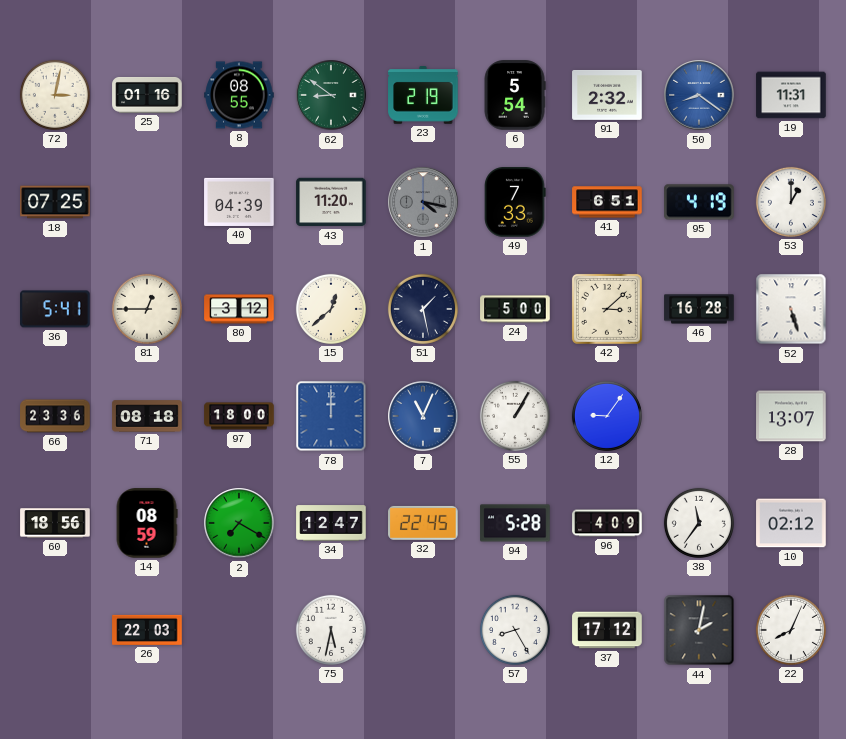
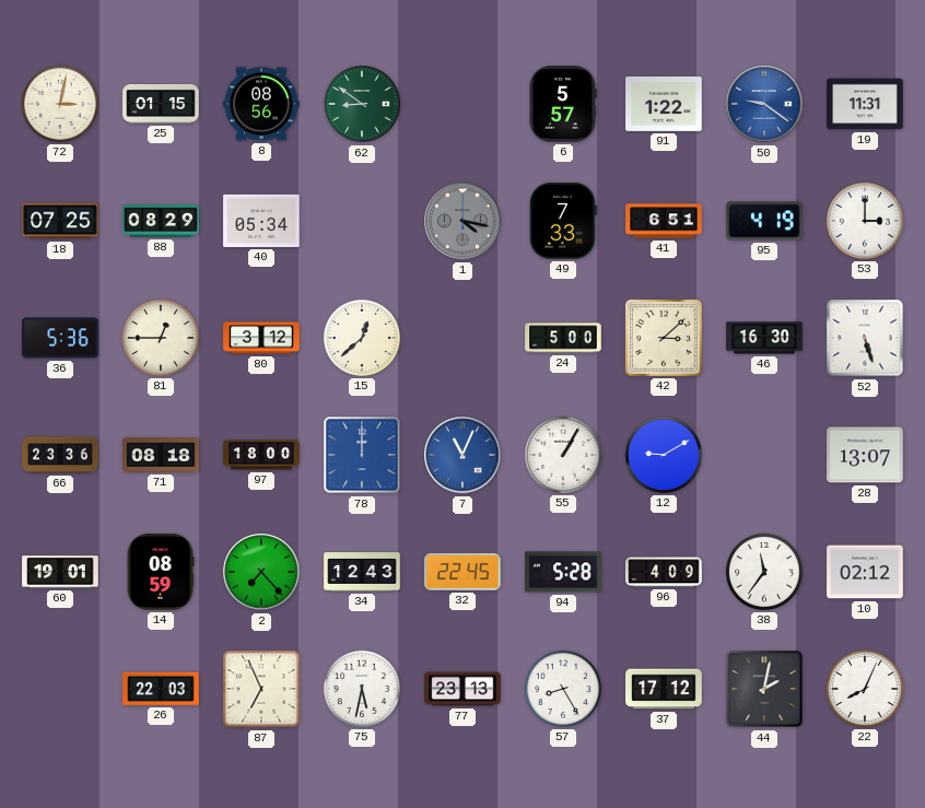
25: 01:16 -> 01:15 (161, 104)
8: 08:55 -> 08:56 (261, 104)
23: 2:19 -> none (423, 96)
6: 5:54 -> 5:57 (563, 104)
91: 2:32 -> 1:22 (664, 104)
50: 8:21 -> 9:21 (764, 104)
88: none -> 08:29 (161, 221)
40: 04:39 -> 05:34 (261, 221)
43: 11:20 -> none (331, 202)
53: 1:00 -> 3:00 (865, 221)
36: 5:41 -> 5:36 (60, 338)
51: 1:28 -> none (423, 309)
46: 16:28 -> 16:30 (764, 338)
12: 9:06 -> 9:10 (664, 455)
60: 18:56 -> 19:01 (60, 572)
2: 7:20 -> 7:23 (261, 572)
34: 12:47 -> 12:43 (362, 572)
87: none -> 6:56 (261, 689)
77: none -> 23:13 (463, 689)
